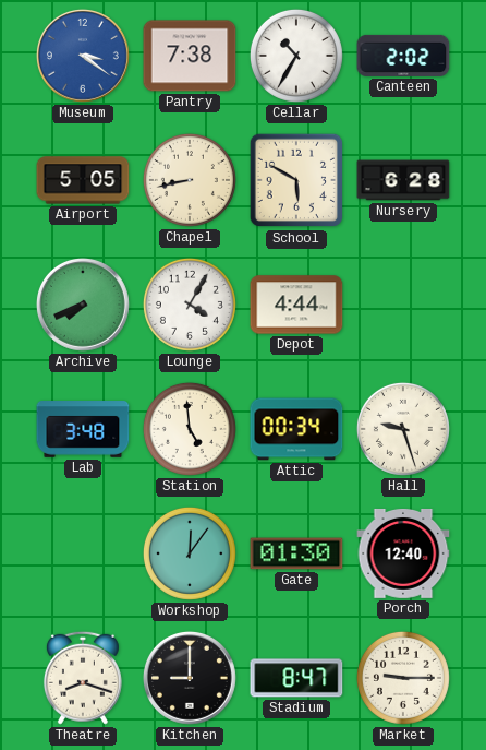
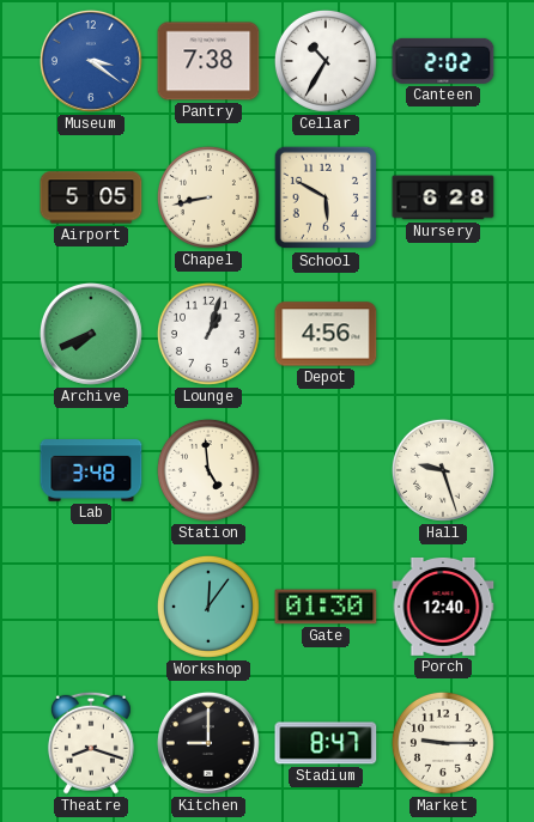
Lounge: 4:05 -> 1:03 (208, 334)
Depot: 4:44 -> 4:56 (326, 334)
Attic: 00:34 -> none (296, 429)
